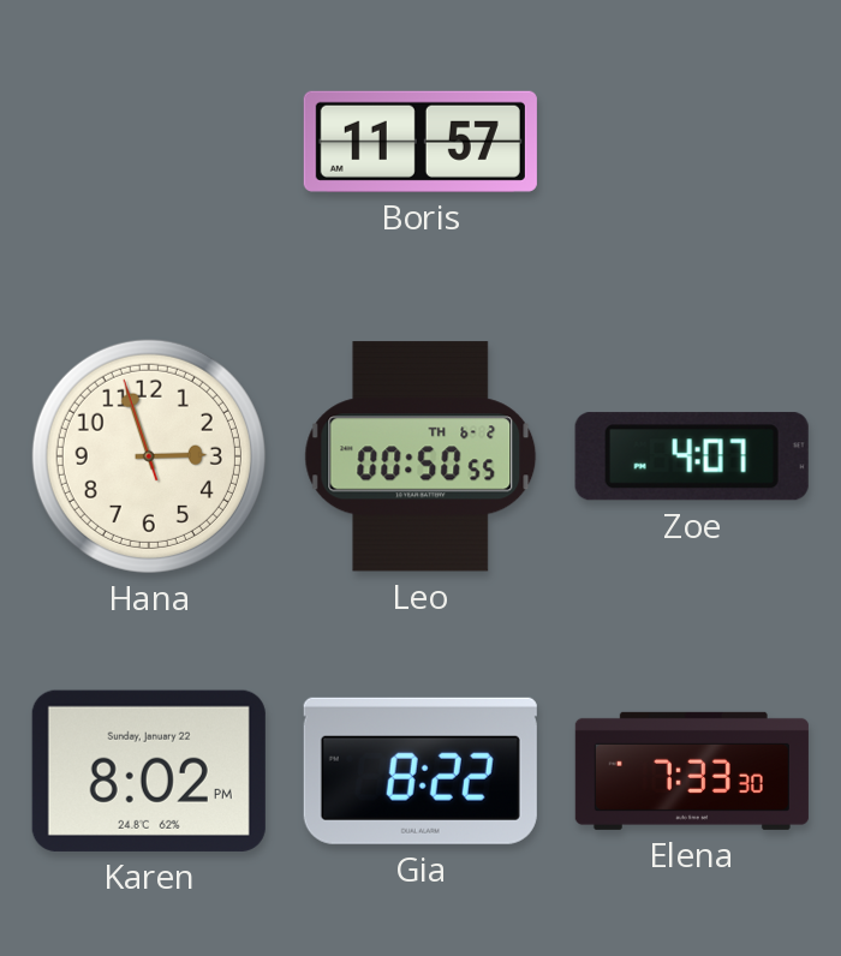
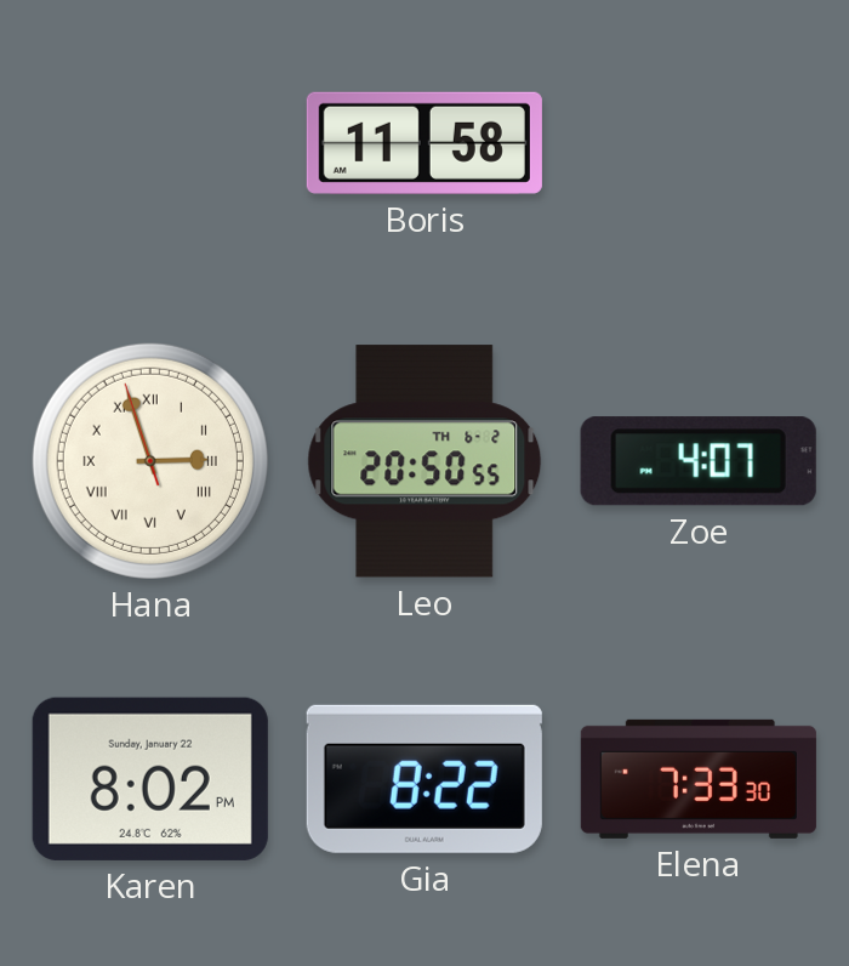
Boris: 11:57 -> 11:58 (424, 143)
Hana numerals: Arabic -> Roman (150, 461)
Leo: 00:50 -> 20:50 (424, 461)
